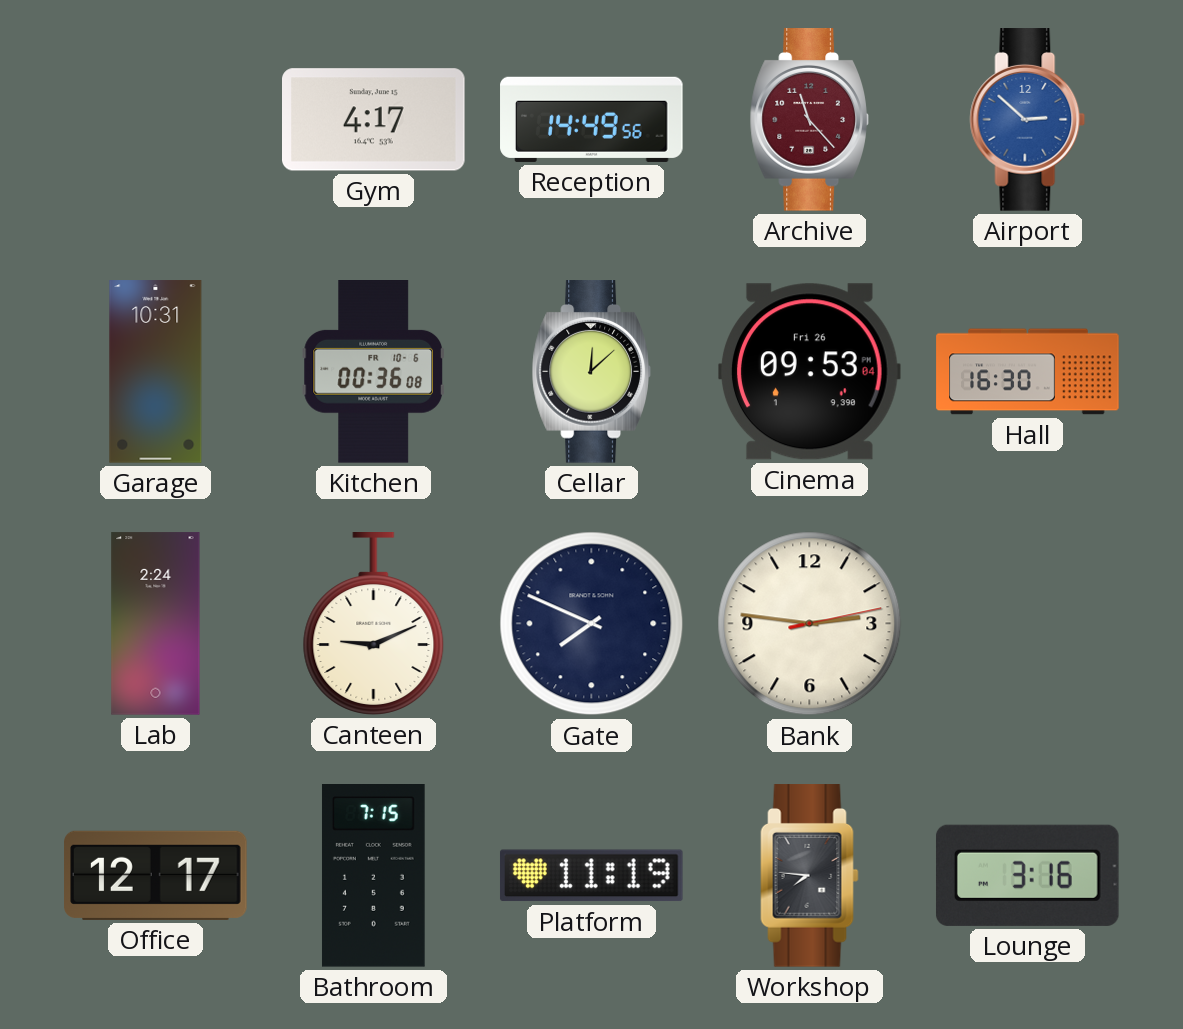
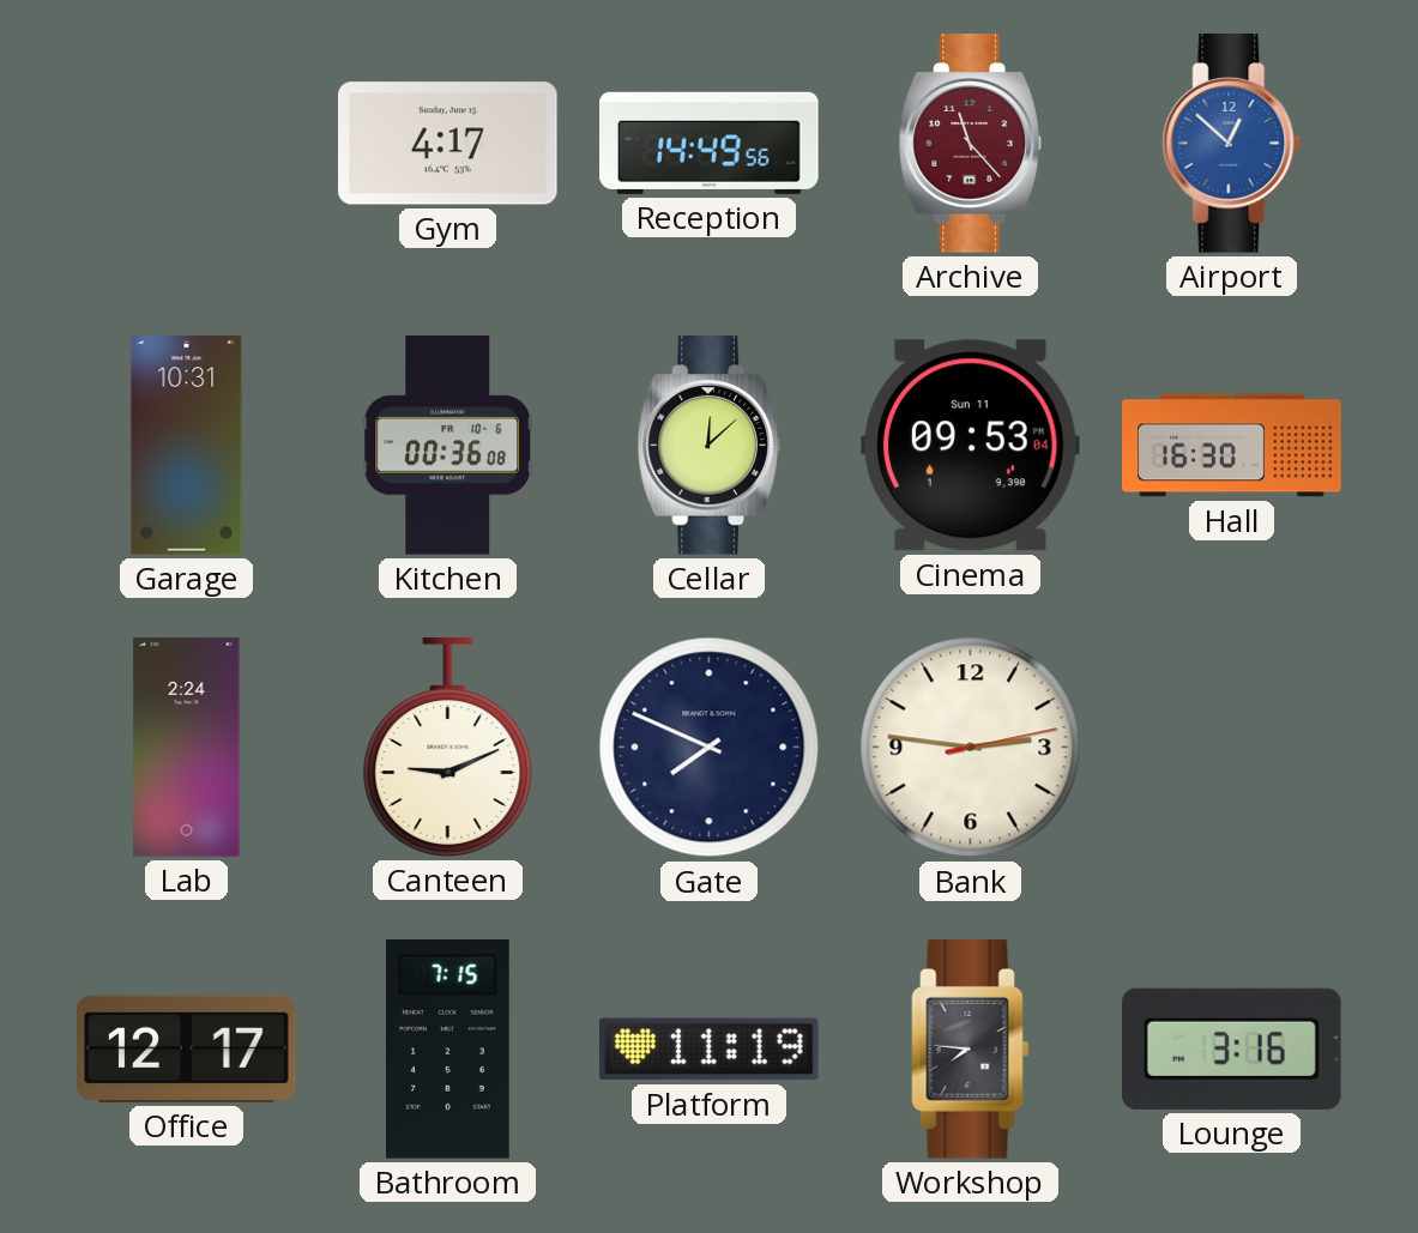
Airport: 2:52 -> 12:52 (1232, 144)
Cinema date: Fri 26 -> Sun 11 (971, 446)
